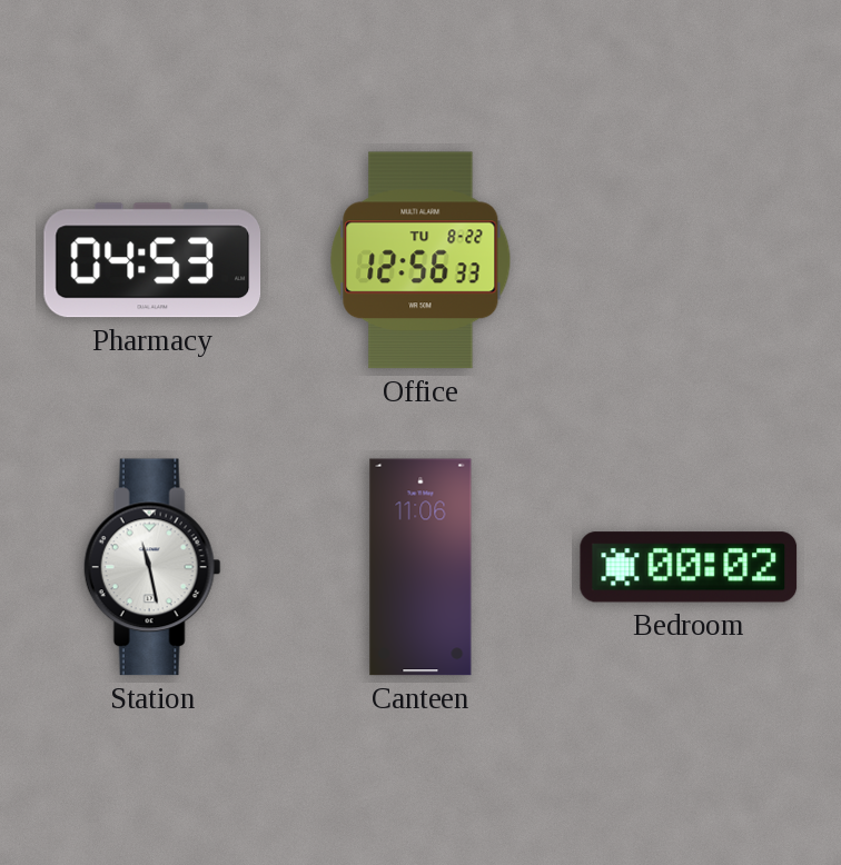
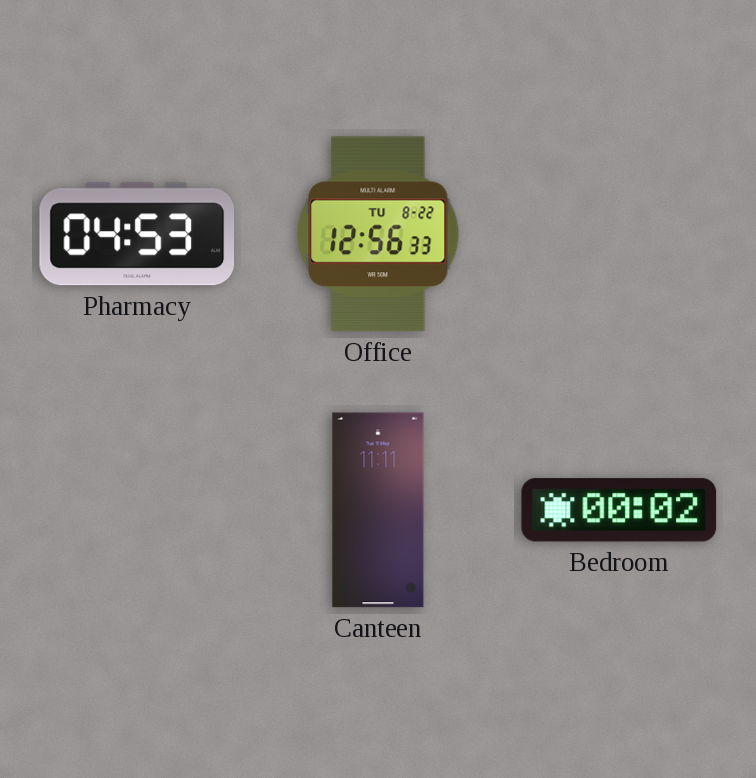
Station: 11:28 -> none (152, 567)
Canteen: 11:06 -> 11:11 (378, 510)
